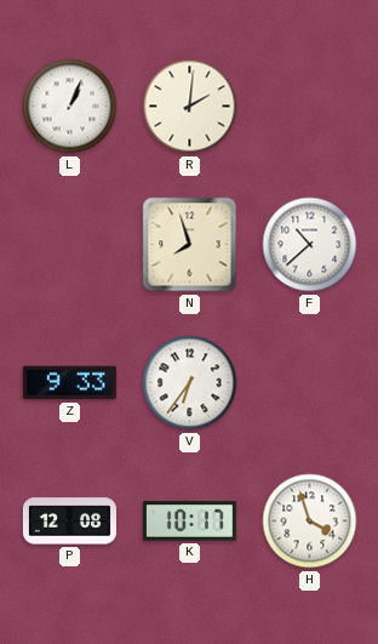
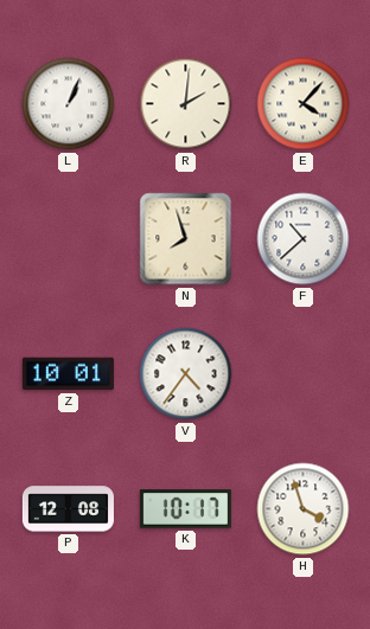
E: none -> 4:07 (304, 104)
Z: 9:33 -> 10:01 (68, 374)
V: 6:36 -> 4:36 (186, 374)
